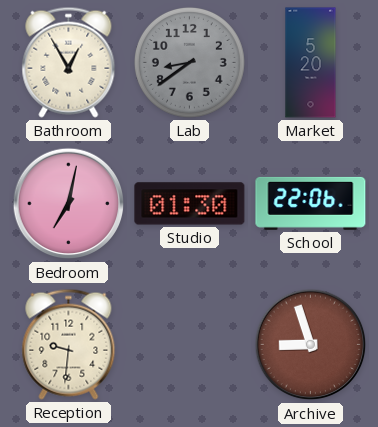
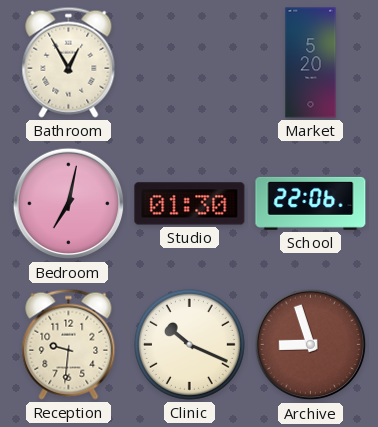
Lab: 8:39 -> none (189, 62)
Clinic: none -> 10:19 (189, 344)
